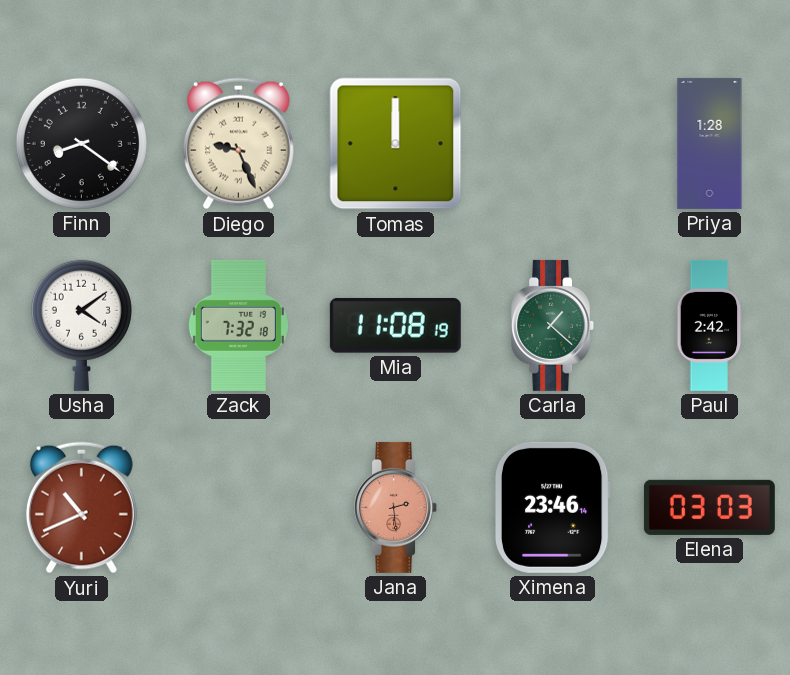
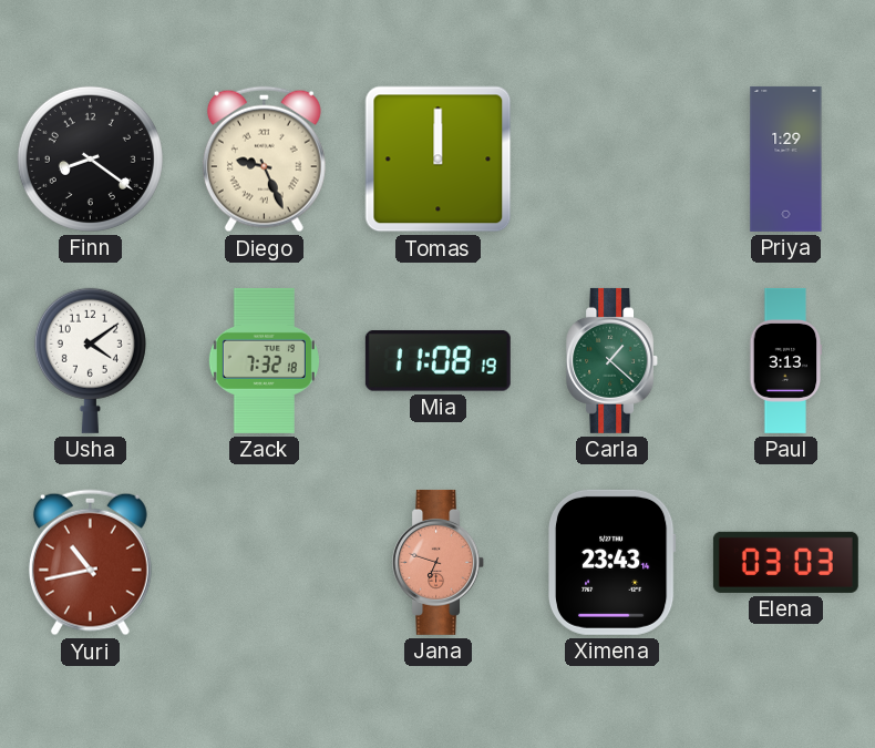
Priya: 1:28 -> 1:29 (786, 158)
Paul: 2:42 -> 3:13 (786, 360)
Yuri: 10:41 -> 10:43 (90, 563)
Jana: 2:29 -> 6:48 (439, 562)
Ximena: 23:46 -> 23:43 (611, 562)
